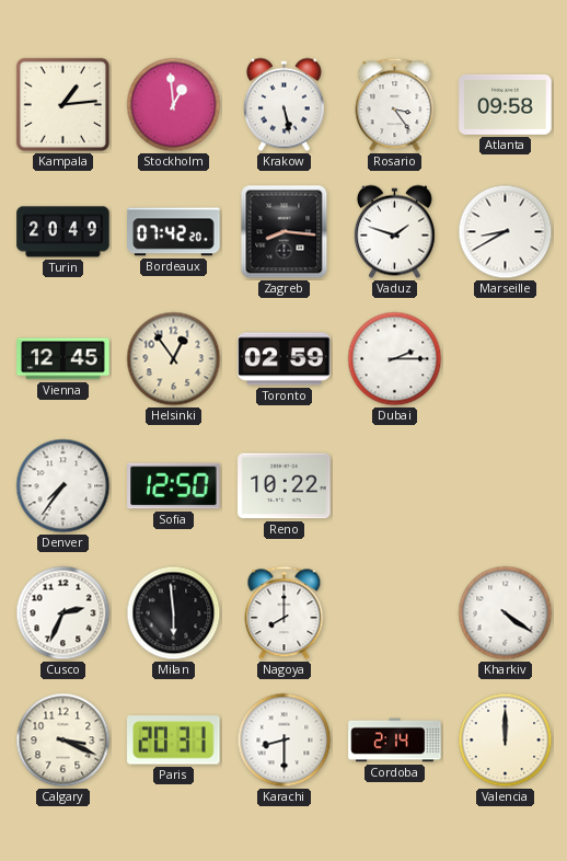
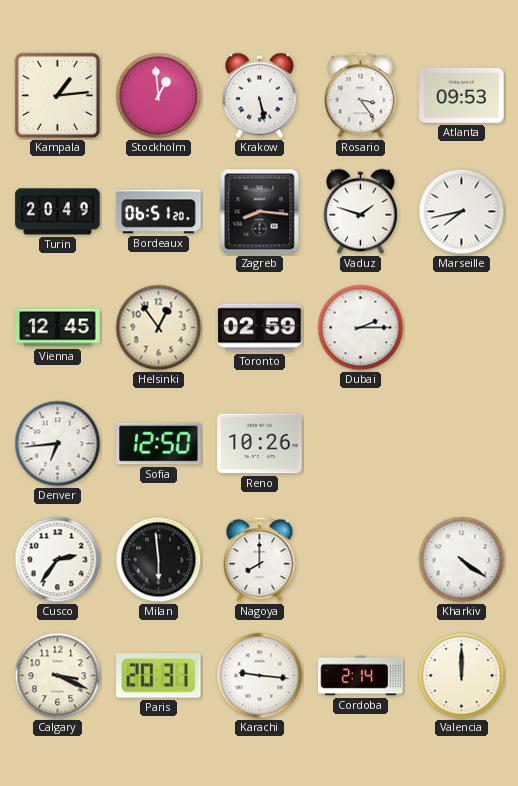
Atlanta: 09:58 -> 09:53 (462, 96)
Bordeaux: 07:42 -> 06:51 (159, 212)
Marseille: 8:40 -> 7:43 (462, 212)
Denver: 7:36 -> 6:44 (58, 444)
Reno: 10:22 -> 10:26 (260, 444)
Cusco: 2:34 -> 2:36 (58, 560)
Karachi: 8:30 -> 9:16 (260, 676)
